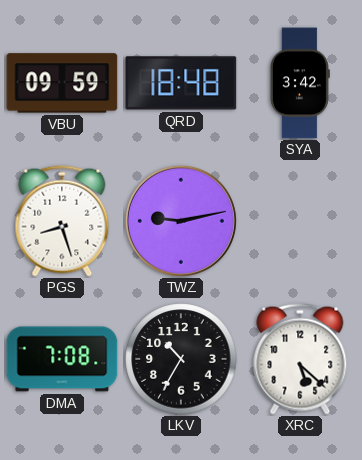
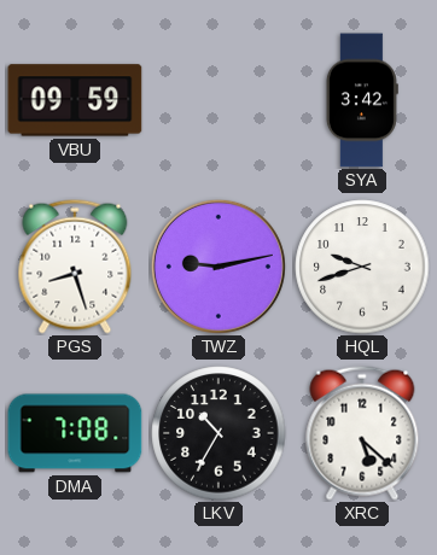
QRD: 18:48 -> none (181, 83)
HQL: none -> 9:42 (362, 267)
